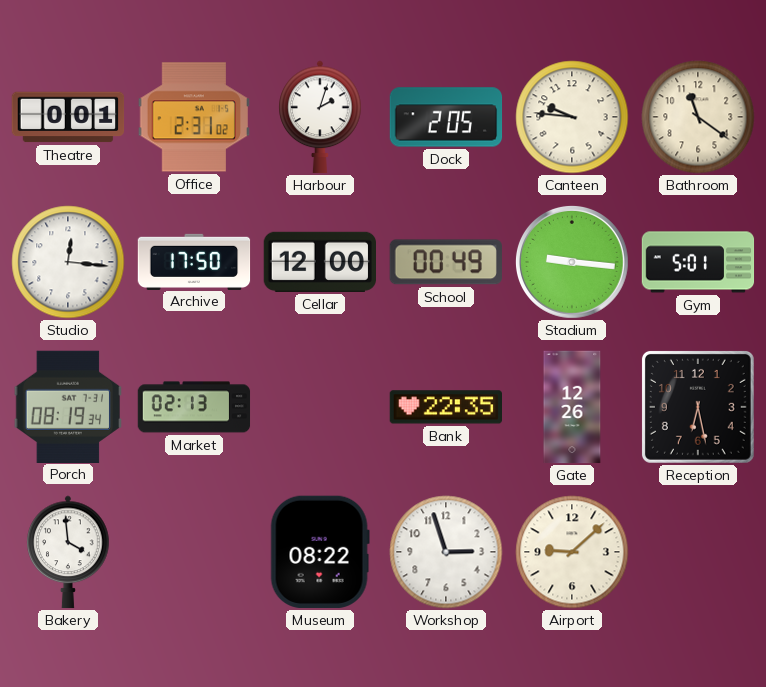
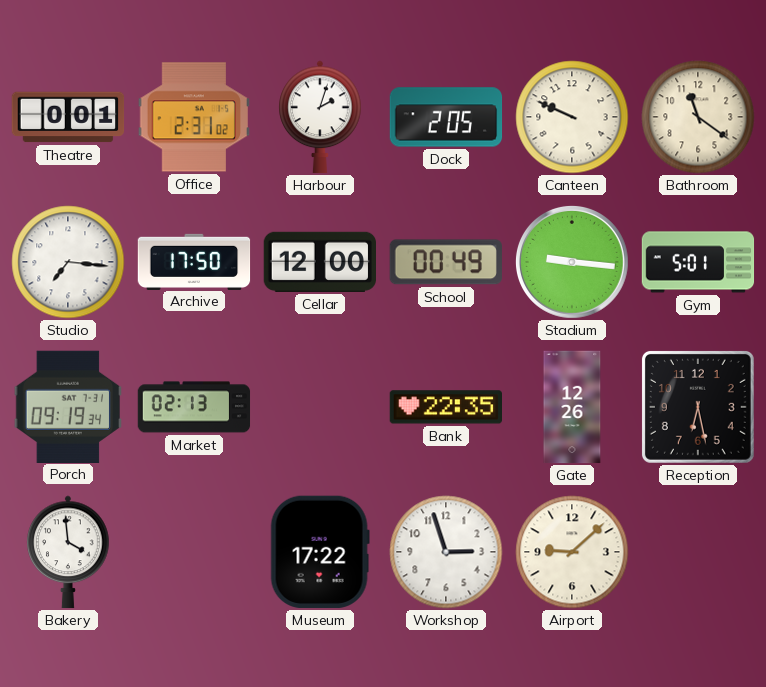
Canteen: 9:46 -> 9:49 (572, 117)
Studio: 12:16 -> 7:16 (68, 262)
Porch: 08:19 -> 09:19 (68, 406)
Museum: 08:22 -> 17:22 (320, 552)
